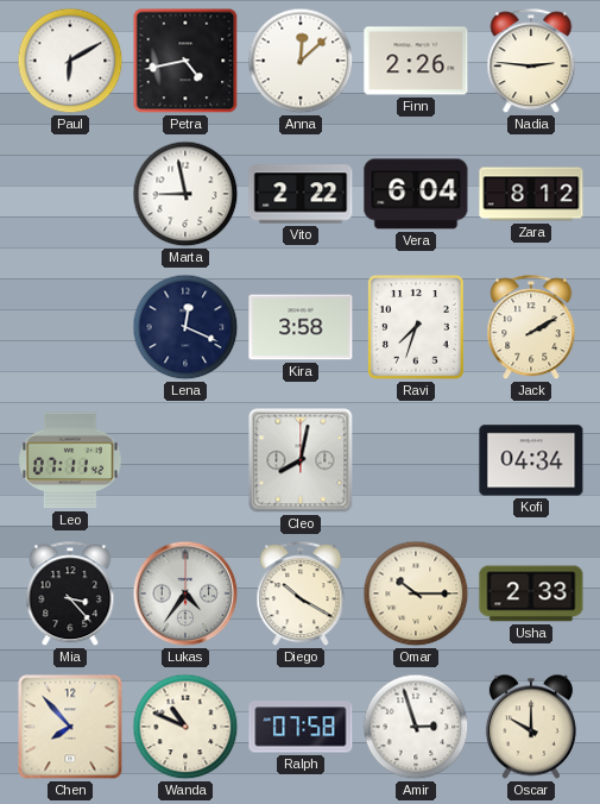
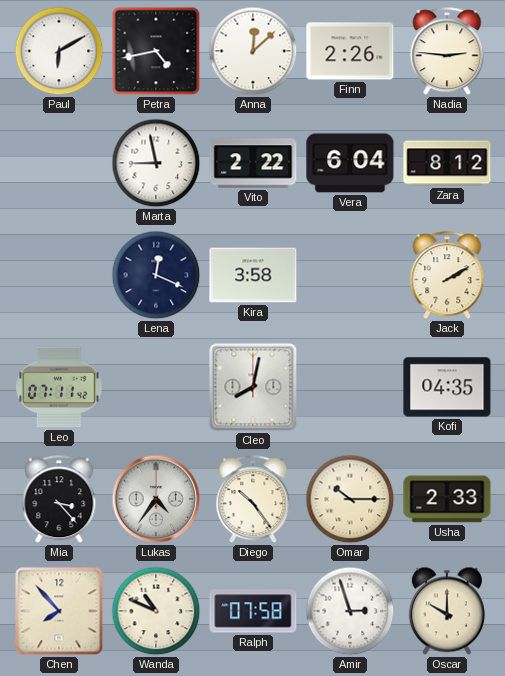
Ravi: 7:33 -> none (417, 327)
Kofi: 04:34 -> 04:35 (447, 387)
Diego: 10:20 -> 10:24 (253, 500)
